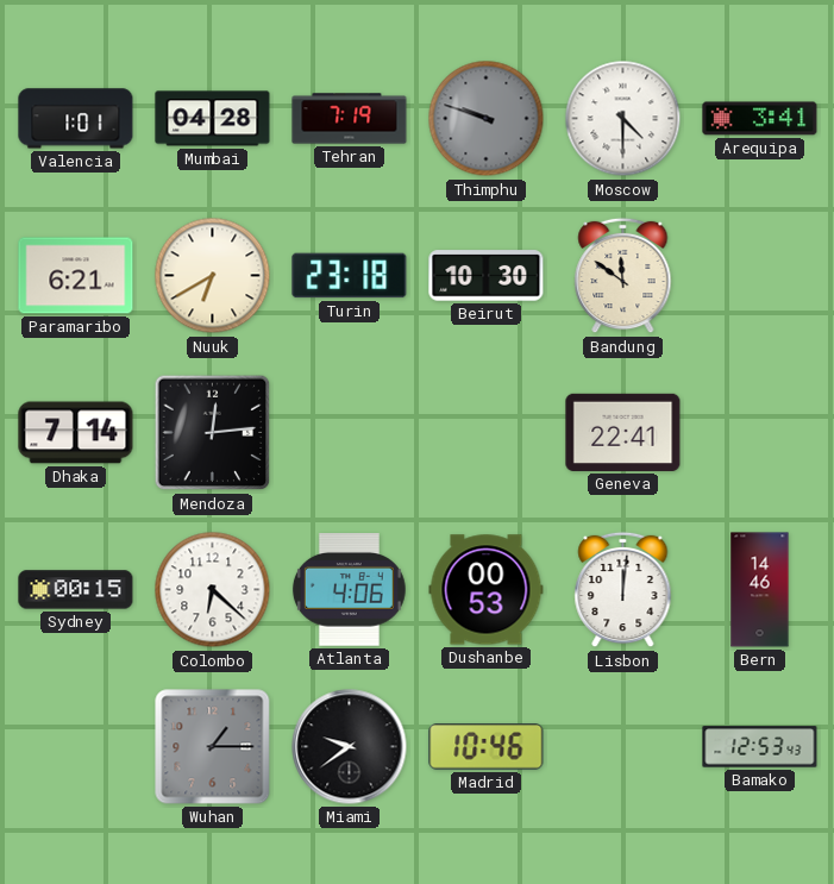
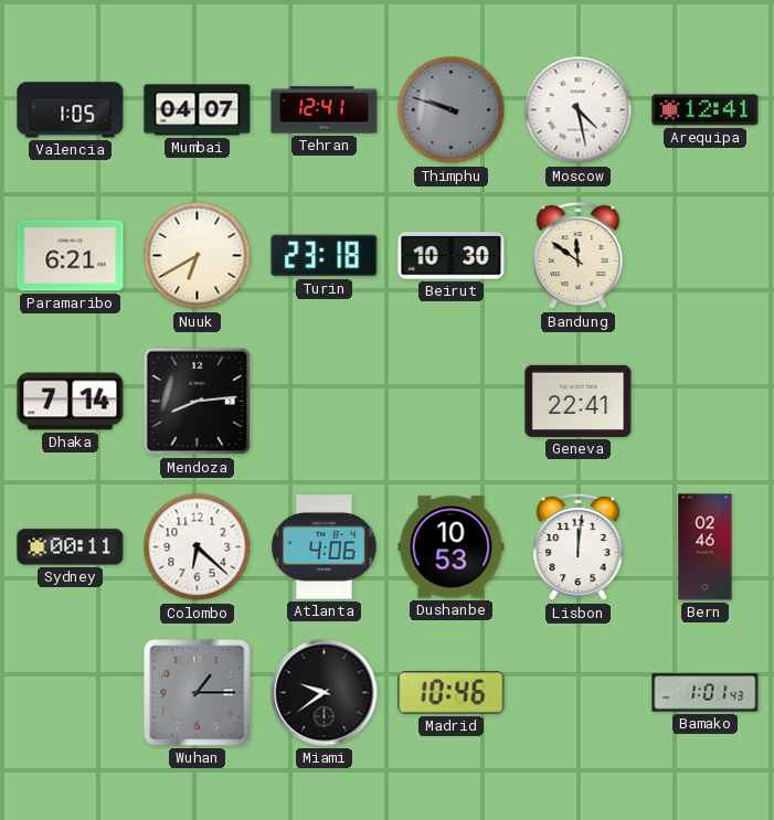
Valencia: 1:01 -> 1:05 (71, 110)
Mumbai: 04:28 -> 04:07 (198, 110)
Tehran: 7:19 -> 12:41 (325, 110)
Moscow: 4:30 -> 4:28 (579, 110)
Arequipa: 3:41 -> 12:41 (706, 110)
Mendoza: 12:14 -> 8:14 (198, 402)
Sydney: 00:15 -> 00:11 (71, 547)
Dushanbe: 00:53 -> 10:53 (452, 547)
Bern: 14:46 -> 02:46 (706, 547)
Bamako: 12:53 -> 1:01 (706, 693)
